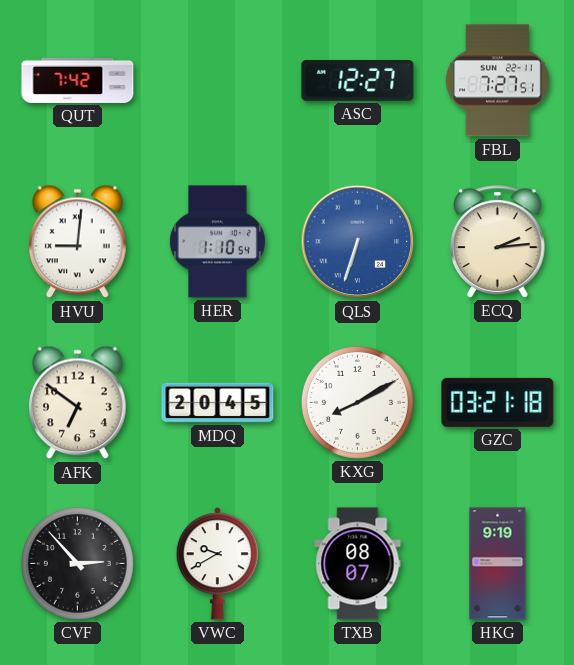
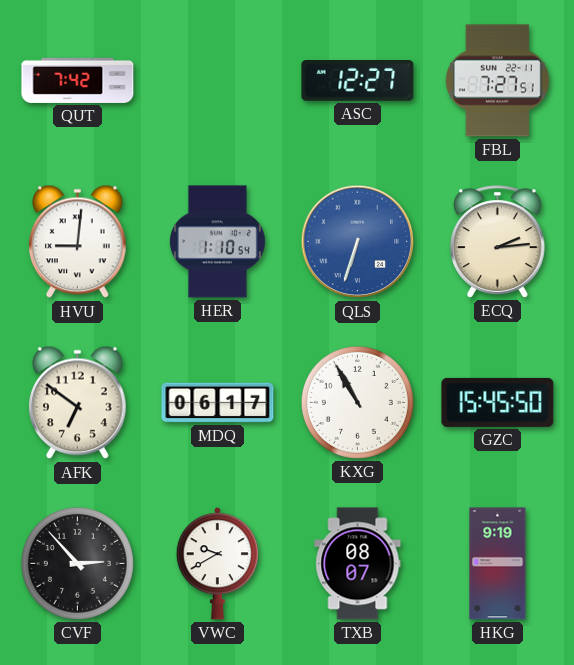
MDQ: 20:45 -> 06:17 (218, 403)
KXG: 8:10 -> 10:55 (357, 402)
GZC: 03:21 -> 15:45 (498, 402)
